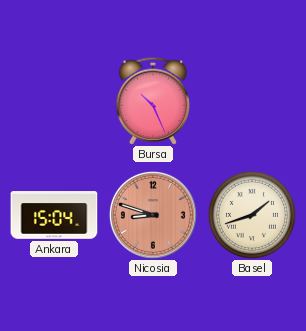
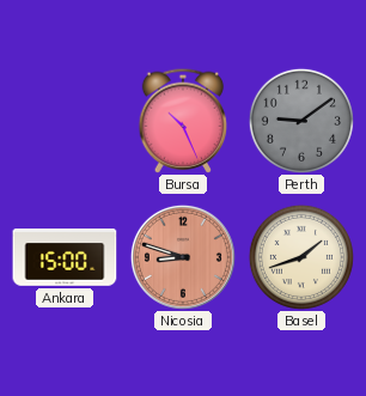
Perth: none -> 9:09 (301, 121)
Ankara: 15:04 -> 15:00 (65, 257)
